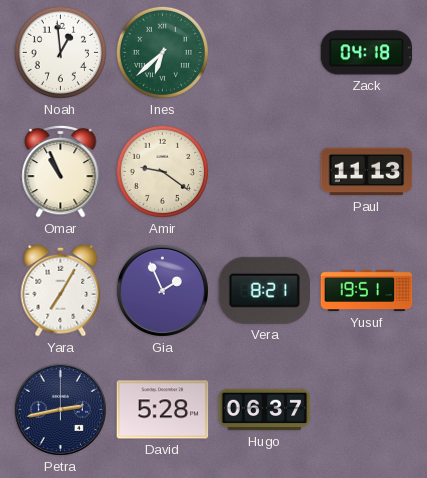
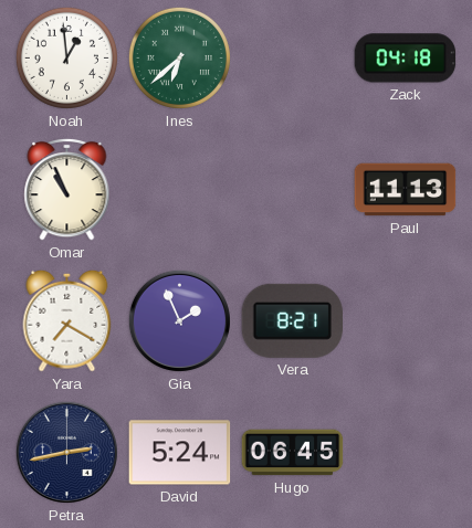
Amir: 9:21 -> none (162, 171)
Yara: 7:05 -> 7:20 (67, 320)
Yusuf: 19:51 -> none (367, 291)
David: 5:28 -> 5:24 (180, 453)
Hugo: 06:37 -> 06:45 (293, 453)
